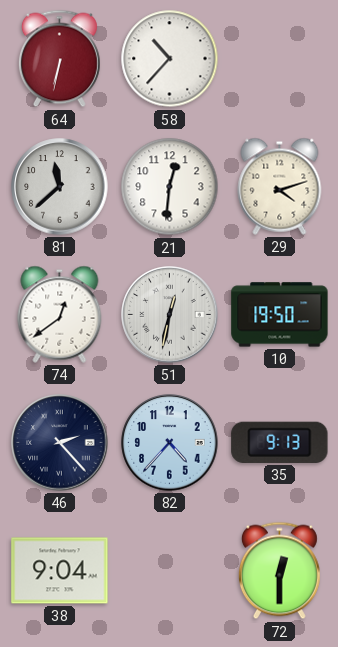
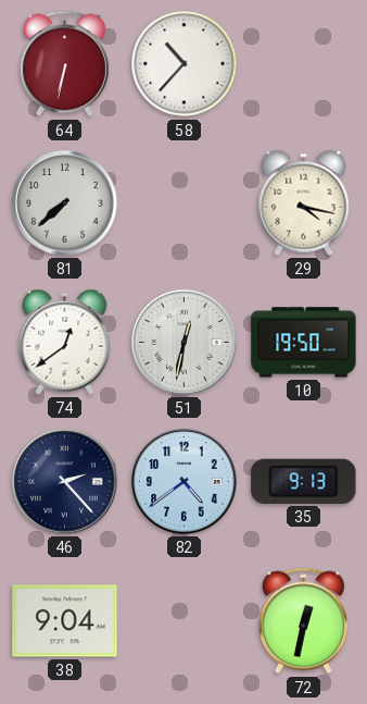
81: 11:38 -> 7:38 (65, 203)
21: 12:31 -> none (170, 187)
29: 4:12 -> 4:17 (304, 202)
82: 4:37 -> 4:39 (185, 482)
72: 12:30 -> 12:32 (303, 621)
